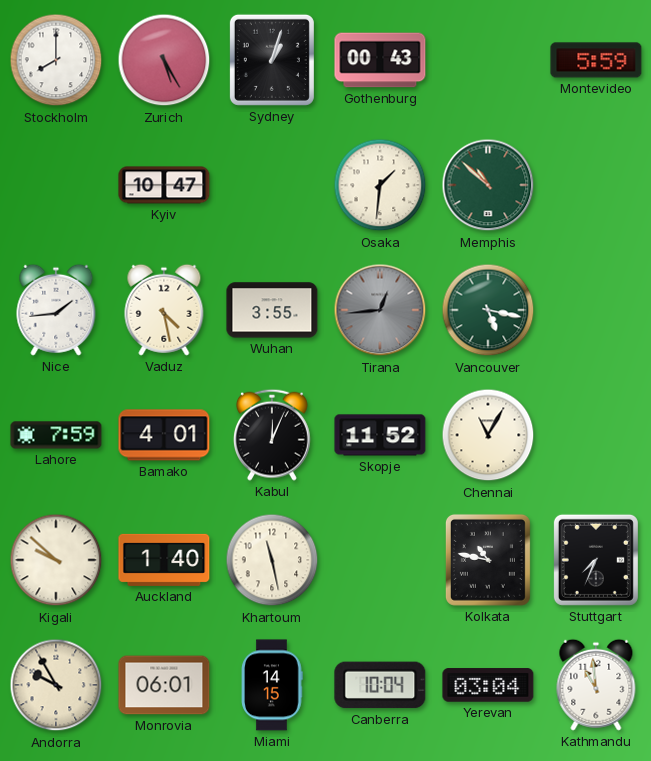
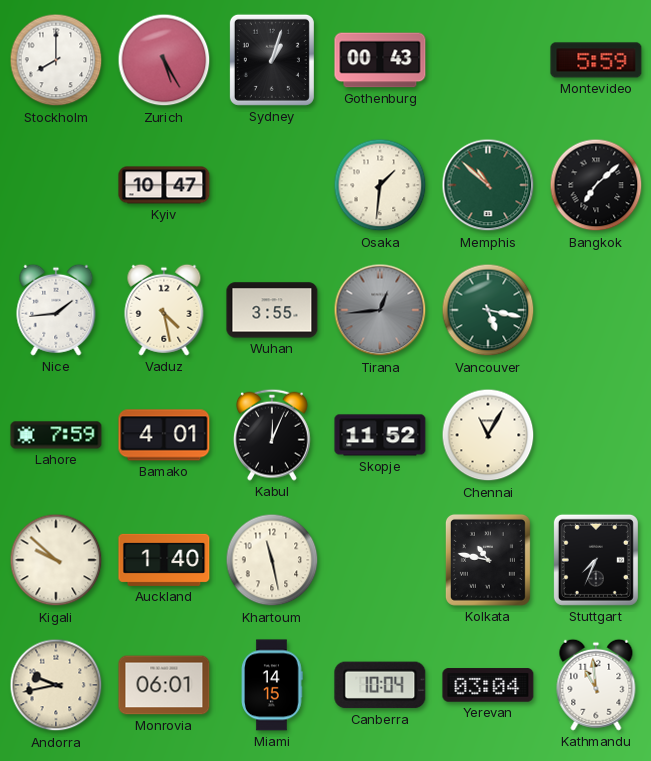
Bangkok: none -> 7:08 (596, 185)
Andorra: 9:55 -> 9:43 (56, 685)
